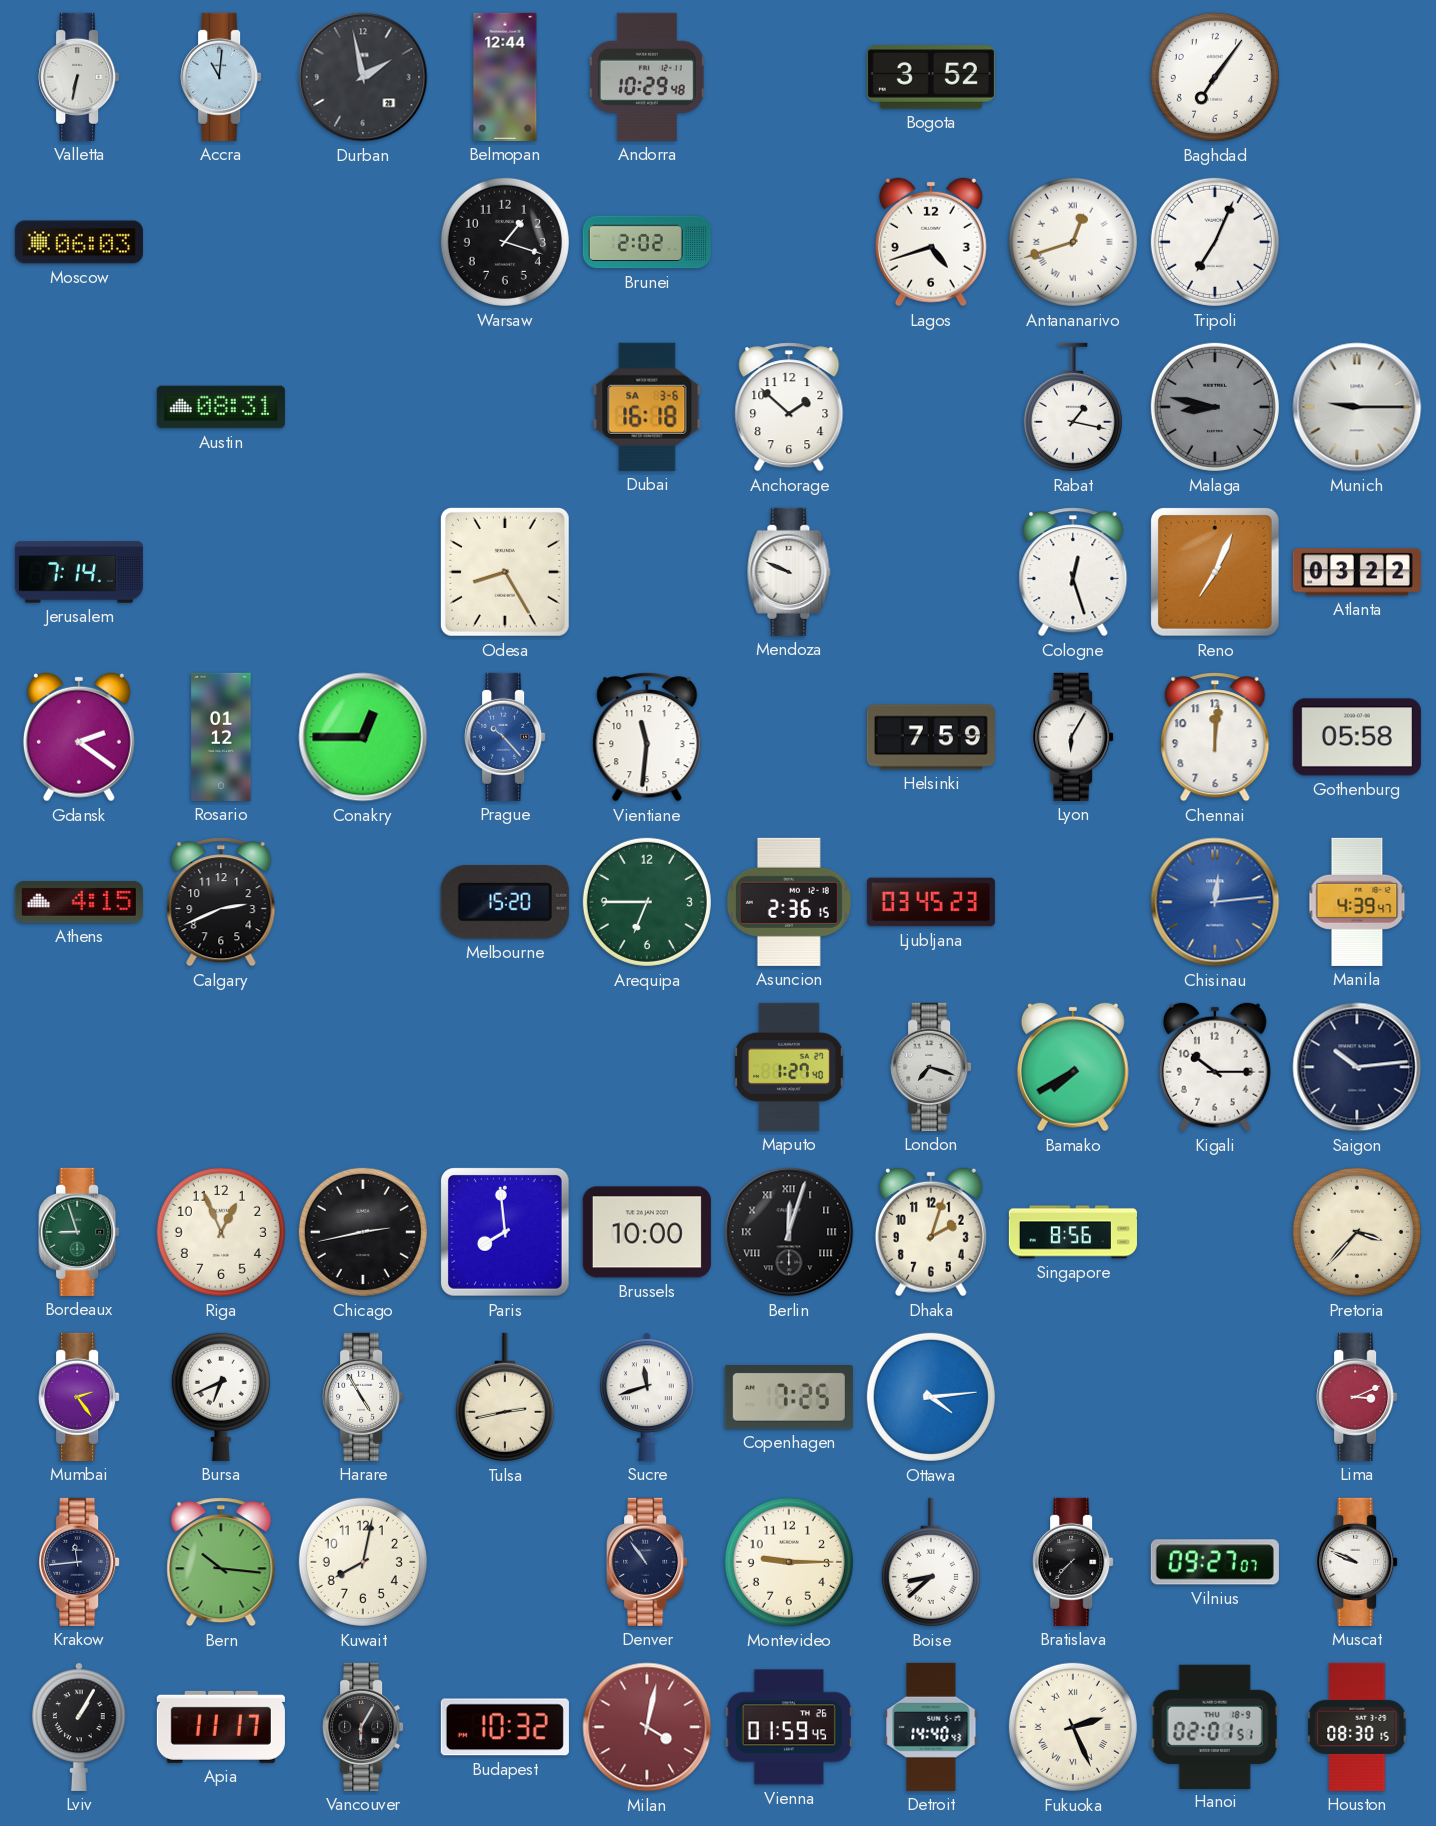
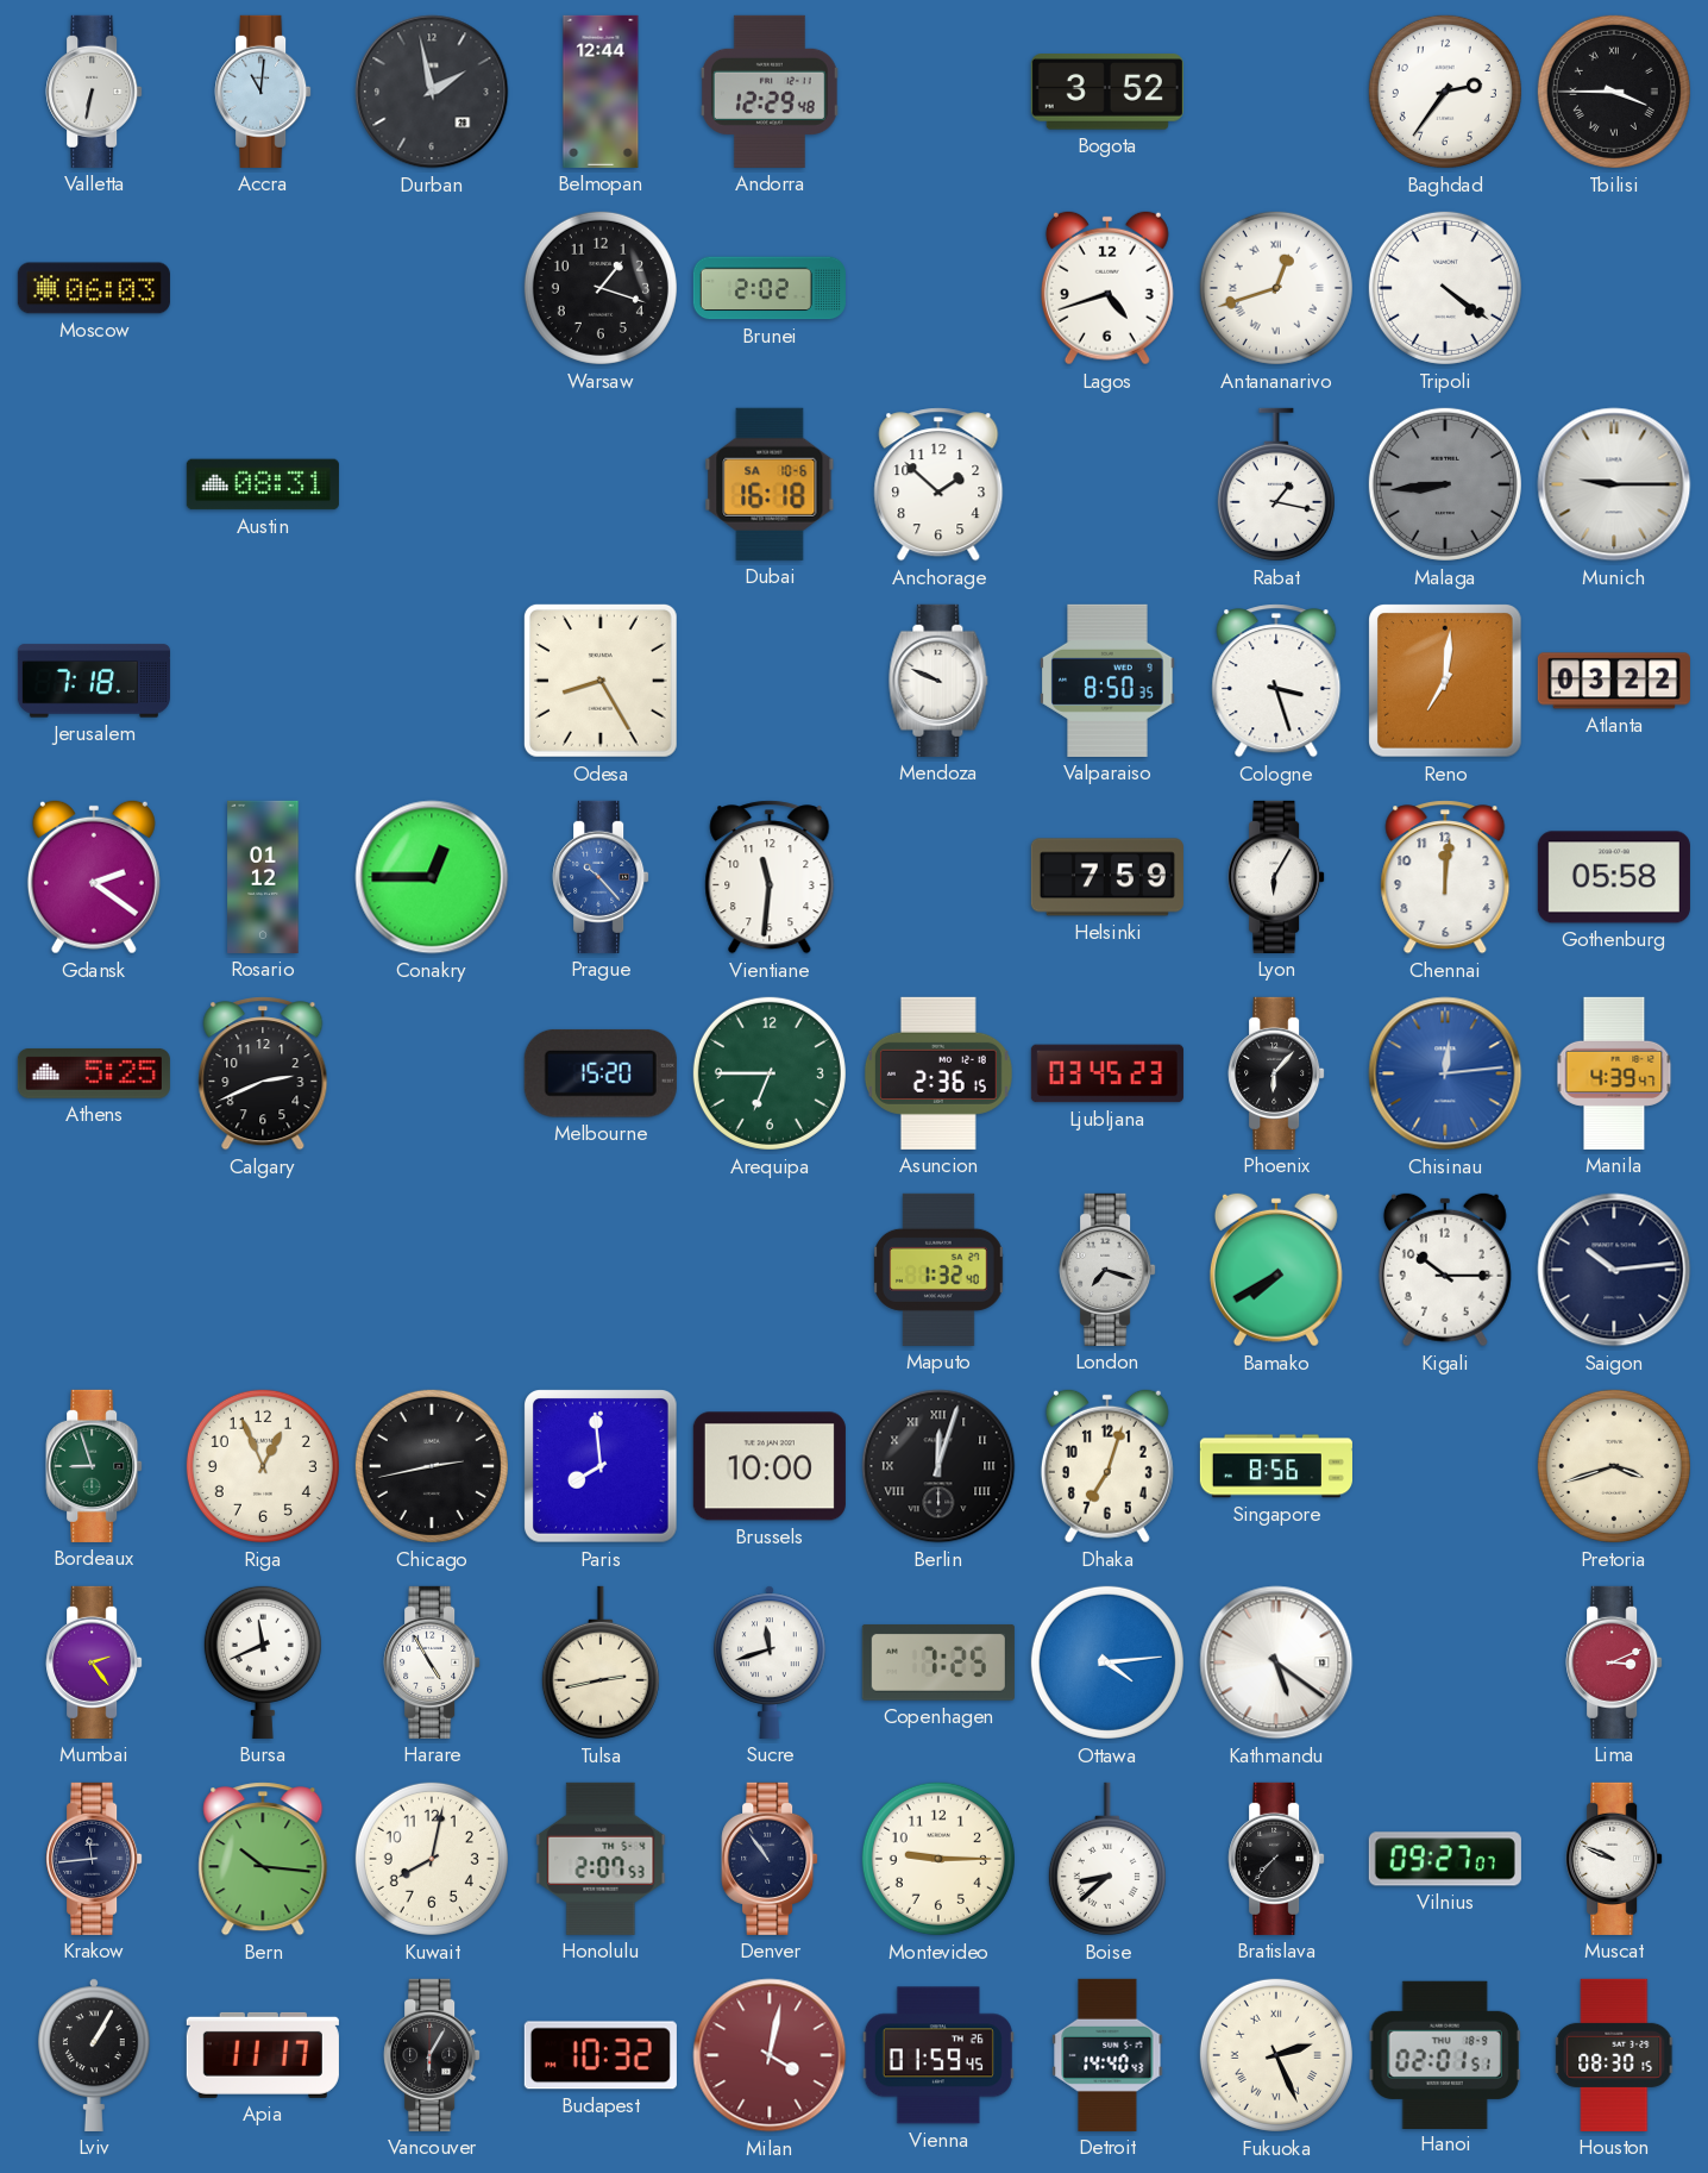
Andorra: 10:29 -> 12:29 (770, 92)
Baghdad: 7:06 -> 2:36 (1445, 92)
Tbilisi: none -> 3:45 (1614, 92)
Tripoli: 7:04 -> 4:21 (1445, 288)
Dubai date: SA 3-6 -> SA 10-6 (770, 484)
Malaga: 8:47 -> 8:44 (1445, 484)
Jerusalem: 7:14 -> 7:18 (94, 681)
Valparaiso: none -> 8:50 (1107, 681)
Cologne: 12:27 -> 3:27 (1276, 681)
Reno: 7:04 -> 7:01 (1446, 682)
Athens: 4:15 -> 5:25 (94, 1073)
Phoenix: none -> 6:07 (1276, 1073)
Maputo: 1:27 -> 1:32 (938, 1270)
Dhaka: 2:03 -> 7:03 (1107, 1466)
Pretoria: 3:37 -> 3:42 (1614, 1466)
Bursa: 6:41 -> 11:41 (263, 1661)
Kathmandu: none -> 5:21 (1276, 1662)
Honolulu: none -> 2:07 (601, 1859)
